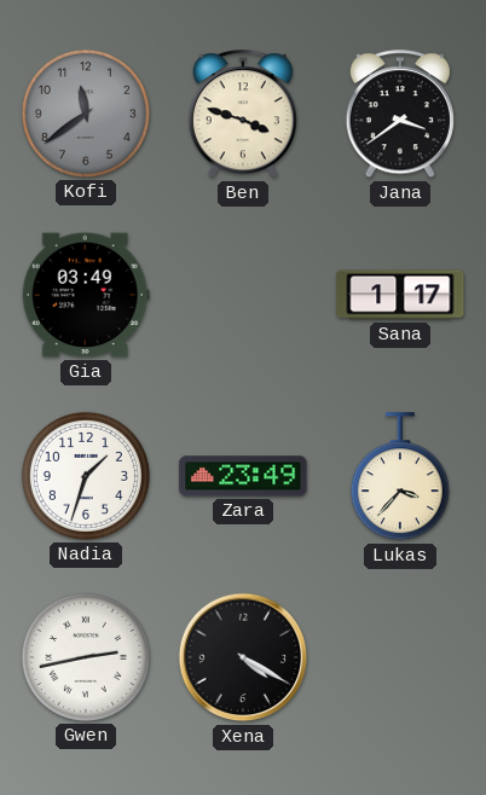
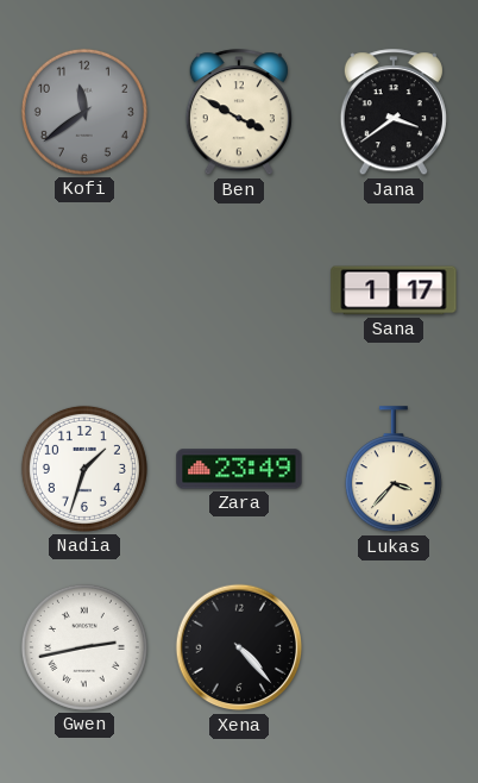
Ben: 3:48 -> 3:50 (239, 113)
Gia: 03:49 -> none (86, 295)
Xena: 4:20 -> 4:23 (239, 647)
